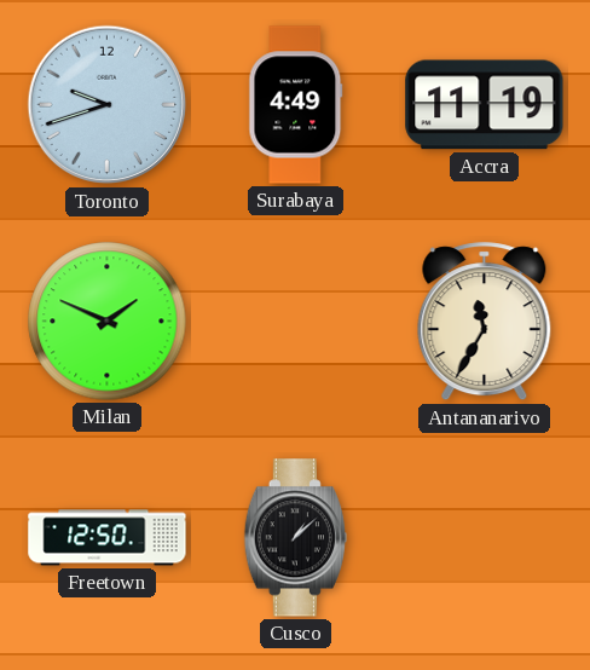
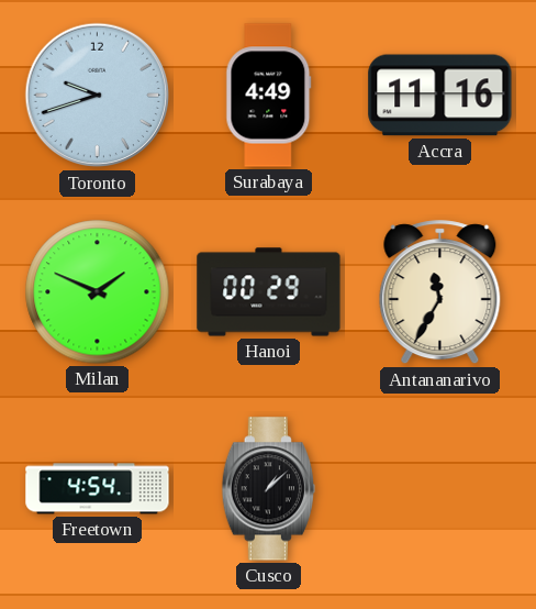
Accra: 11:19 -> 11:16 (440, 96)
Hanoi: none -> 00:29 (269, 292)
Freetown: 12:50 -> 4:54 (98, 489)
